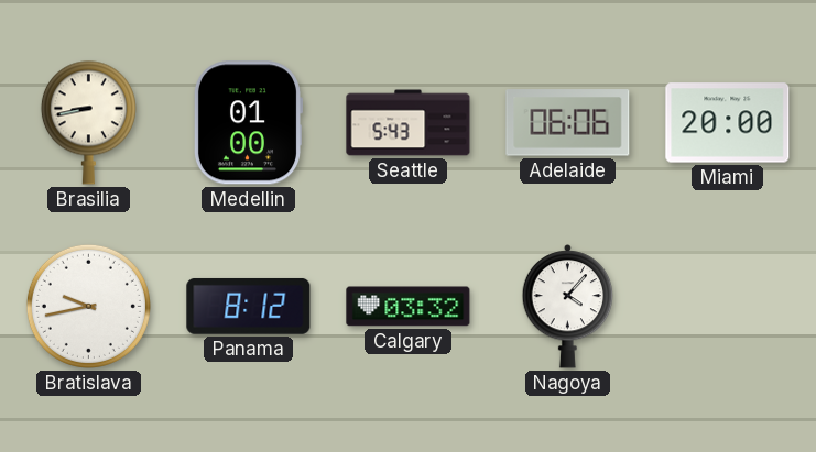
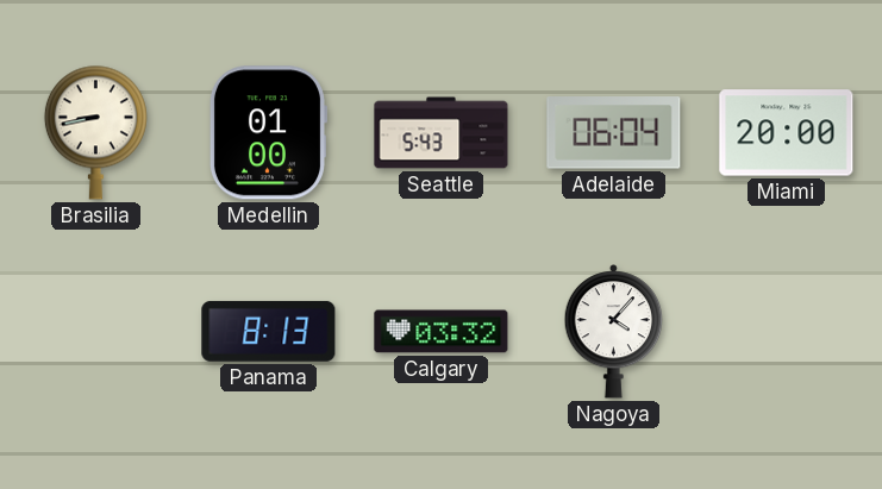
Adelaide: 06:06 -> 06:04 (614, 133)
Bratislava: 9:43 -> none (88, 306)
Panama: 8:12 -> 8:13 (269, 332)
